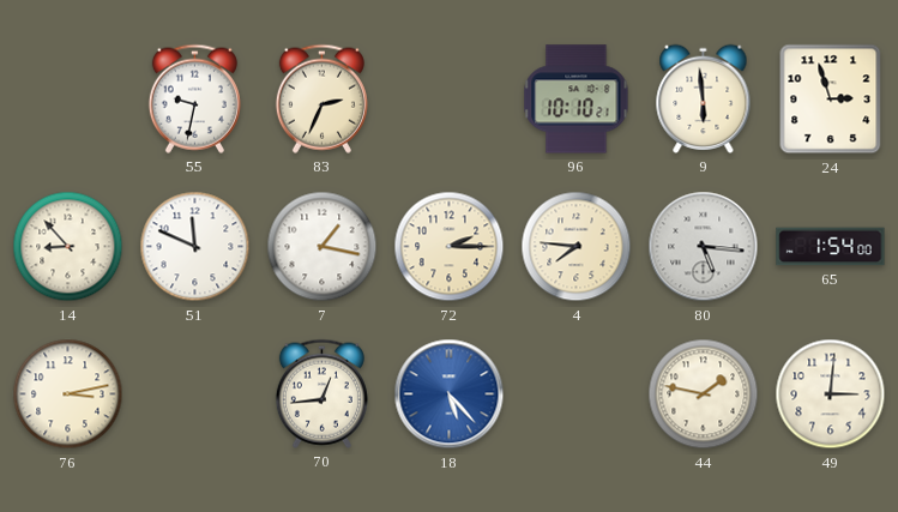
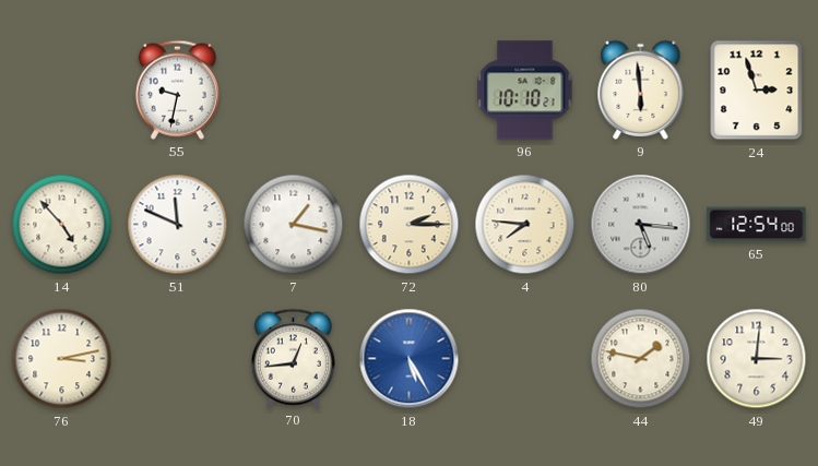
83: 2:34 -> none (321, 98)
14: 8:53 -> 4:53 (62, 225)
65: 1:54 -> 12:54 (757, 225)
18: 5:23 -> 5:25 (410, 359)
